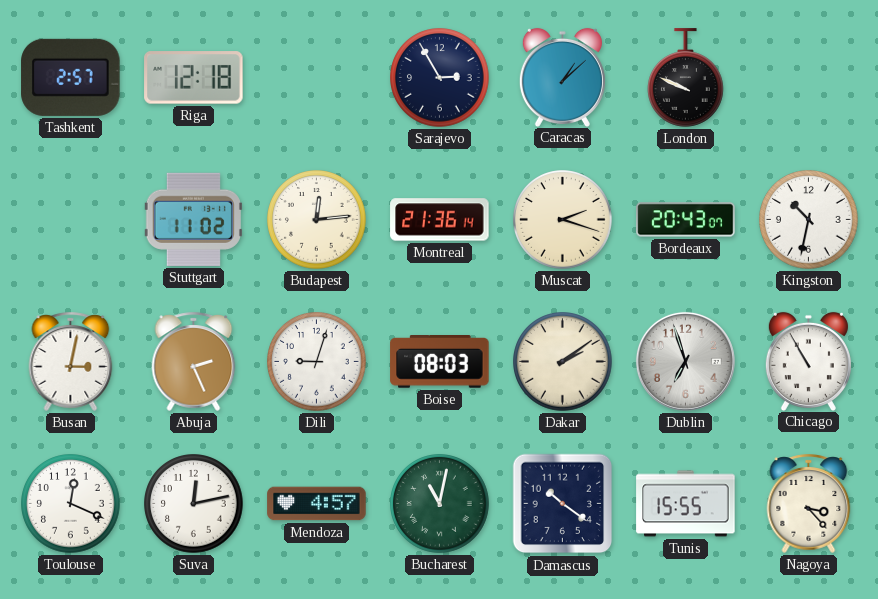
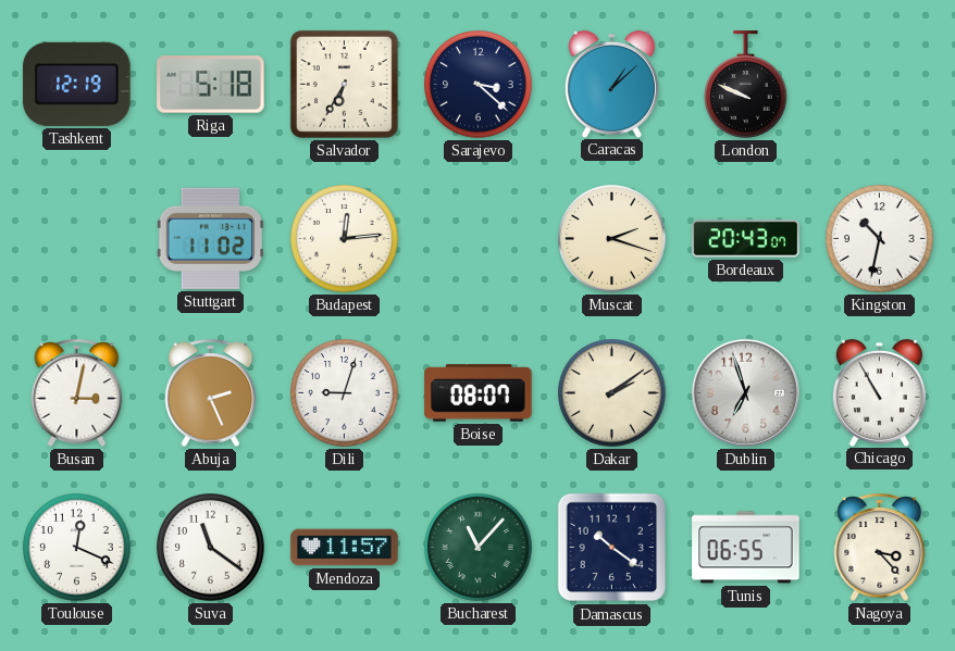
Tashkent: 2:57 -> 12:19 (77, 84)
Riga: 12:18 -> 5:18 (211, 85)
Salvador: none -> 6:35 (344, 84)
Sarajevo: 2:55 -> 3:22 (479, 85)
Montreal: 21:36 -> none (440, 220)
Boise: 08:03 -> 08:07 (479, 393)
Suva: 12:13 -> 11:21 (211, 548)
Mendoza: 4:57 -> 11:57 (345, 548)
Bucharest: 11:02 -> 11:07 (479, 548)
Tunis: 15:55 -> 06:55 (746, 548)
